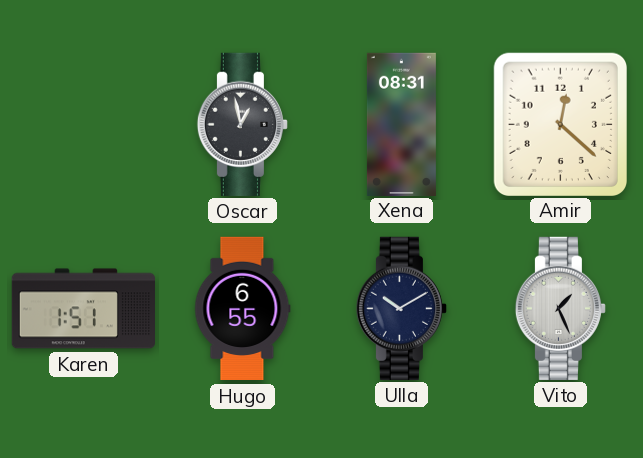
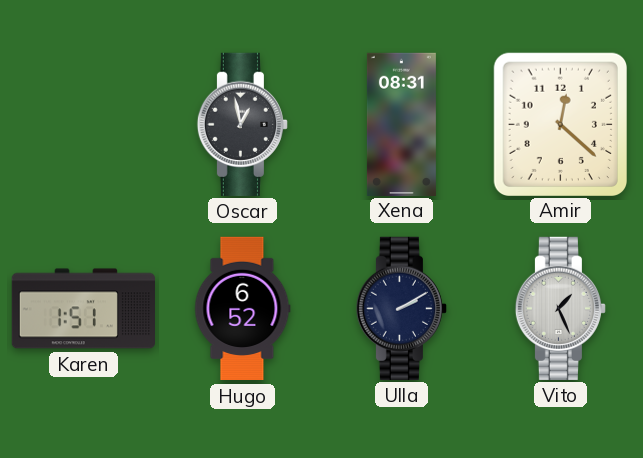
Hugo: 6:55 -> 6:52 (243, 309)
Ulla: 10:10 -> 2:10 (401, 308)
